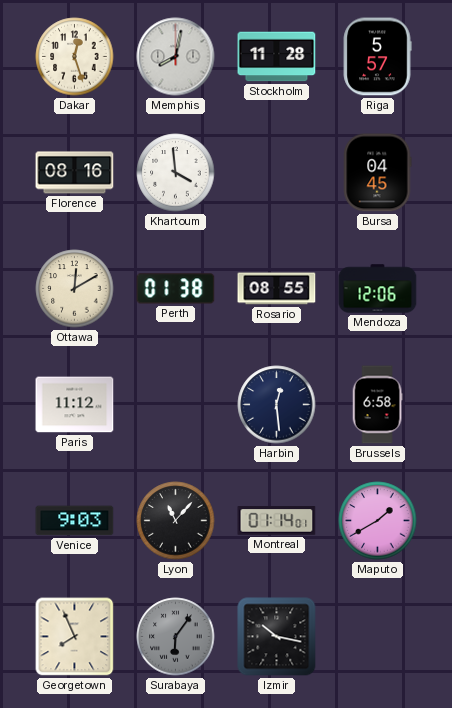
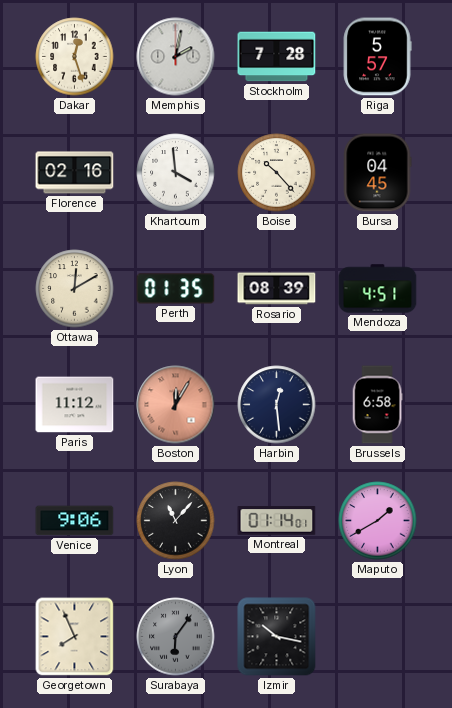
Memphis: 8:02 -> 2:02 (176, 57)
Stockholm: 11:28 -> 7:28 (277, 57)
Florence: 08:16 -> 02:16 (75, 173)
Boise: none -> 10:23 (277, 173)
Perth: 01:38 -> 01:35 (176, 289)
Rosario: 08:55 -> 08:39 (277, 289)
Mendoza: 12:06 -> 4:51 (378, 289)
Boston: none -> 12:05 (176, 405)
Venice: 9:03 -> 9:06 (75, 521)
